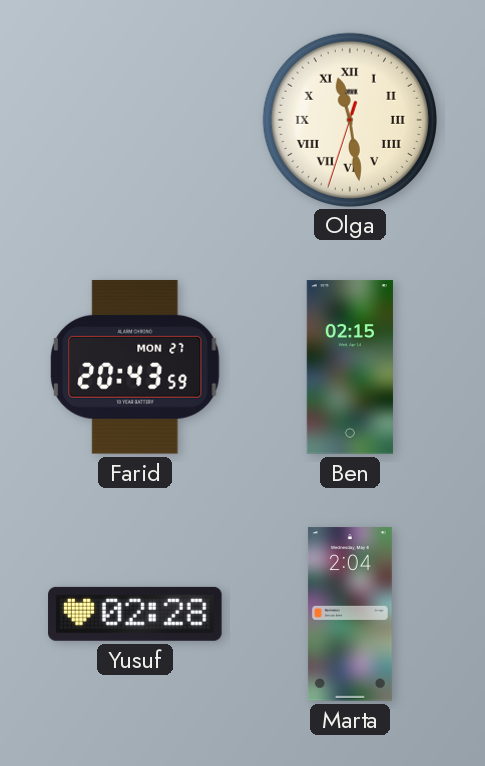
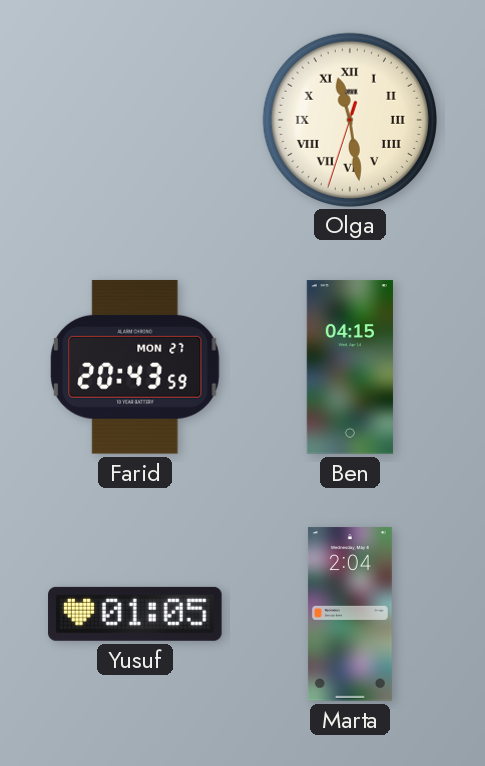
Ben: 02:15 -> 04:15 (350, 367)
Yusuf: 02:28 -> 01:05 (135, 614)
